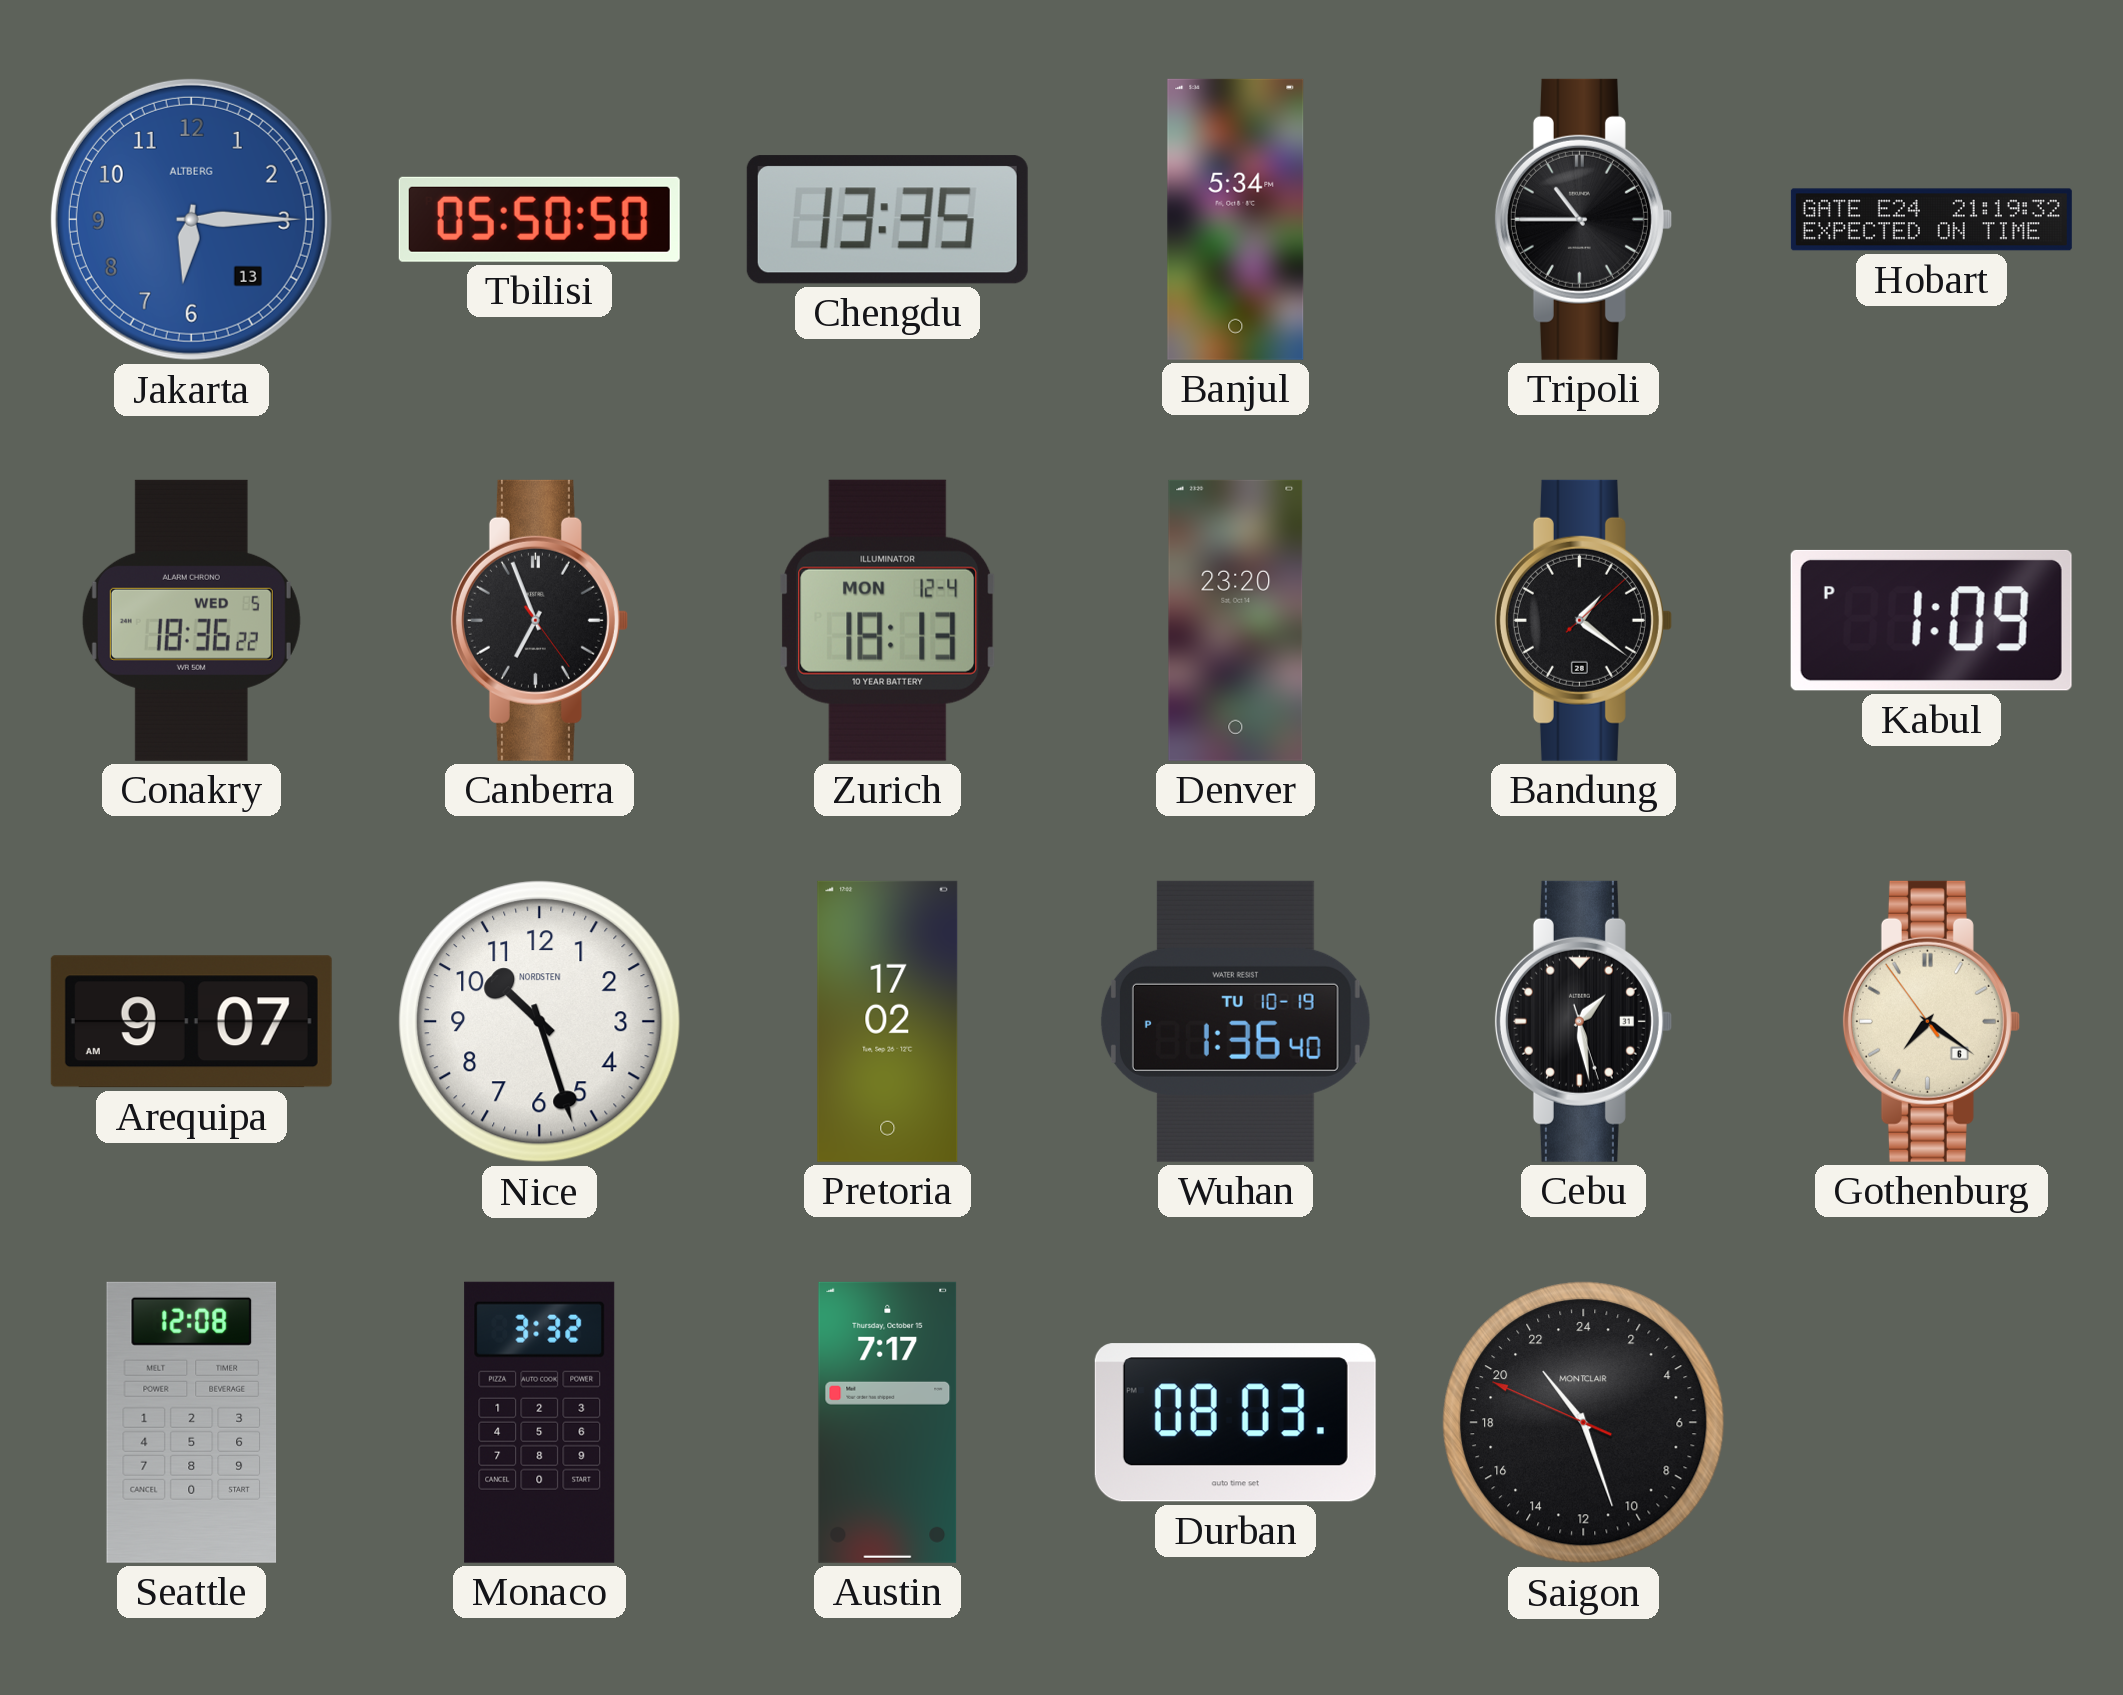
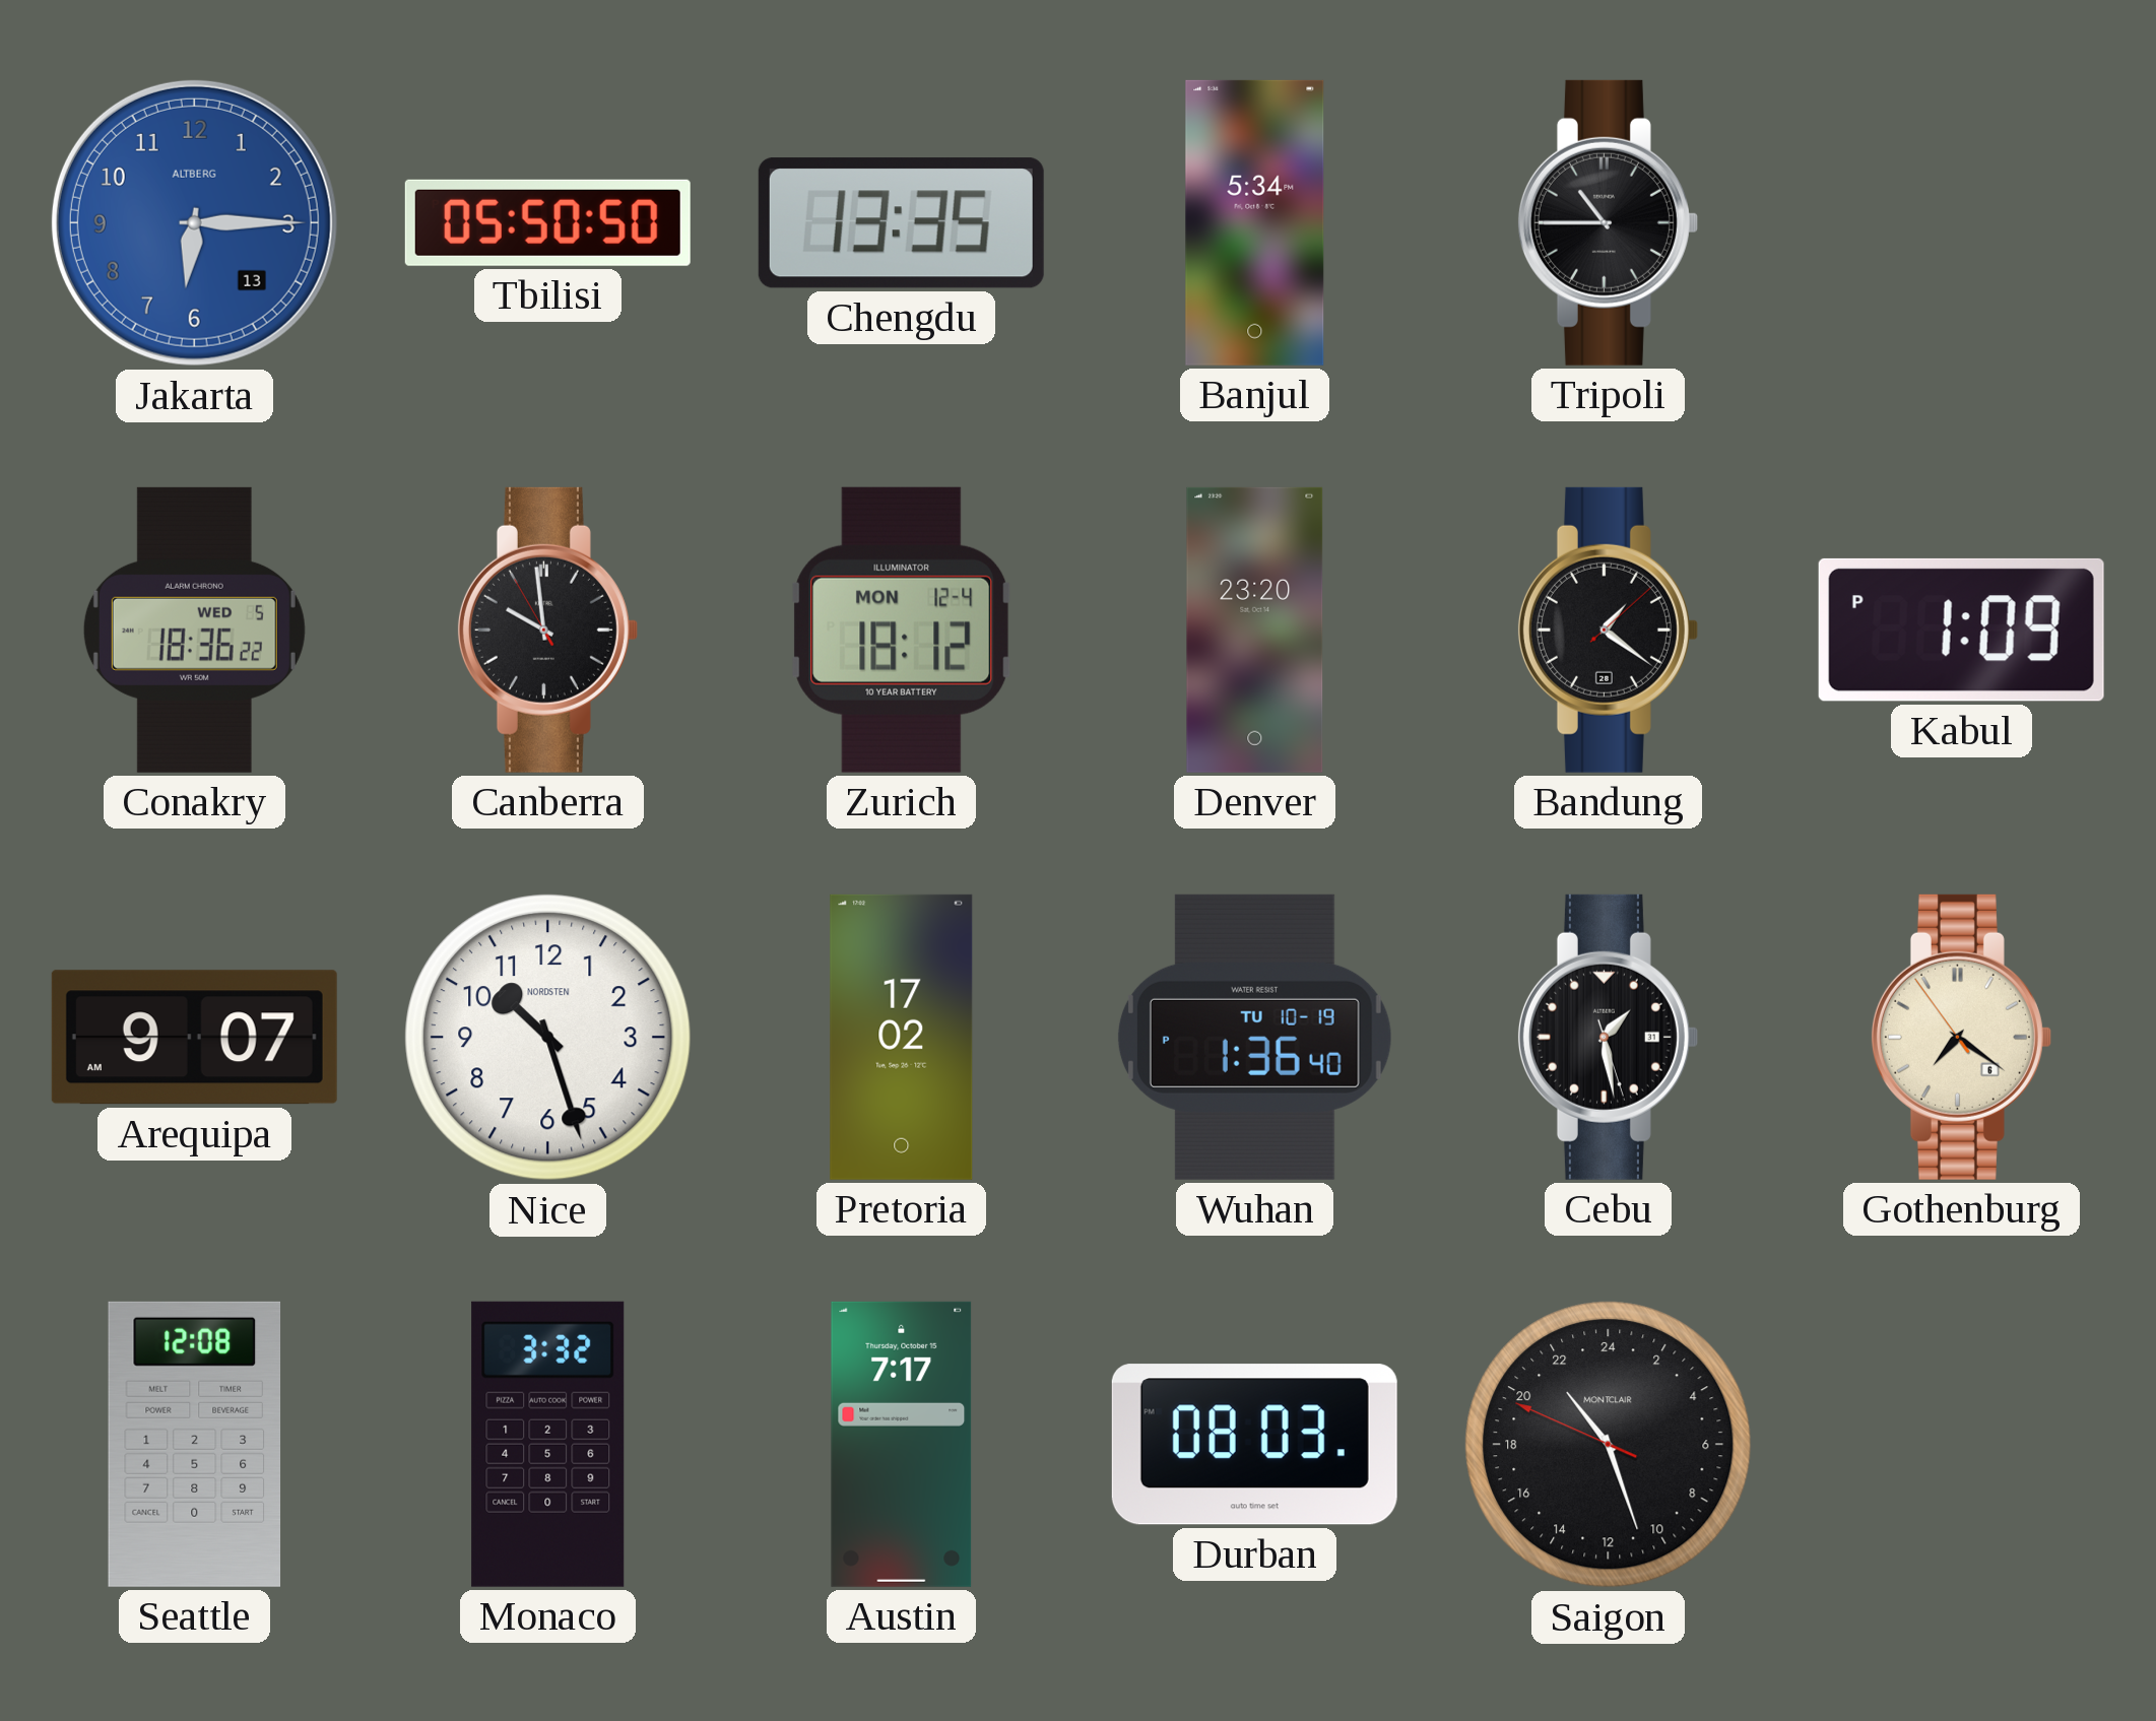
Hobart: 21:19 -> none (1931, 220)
Canberra: 6:56 -> 9:58 (547, 630)
Zurich: 18:13 -> 18:12 (902, 630)
